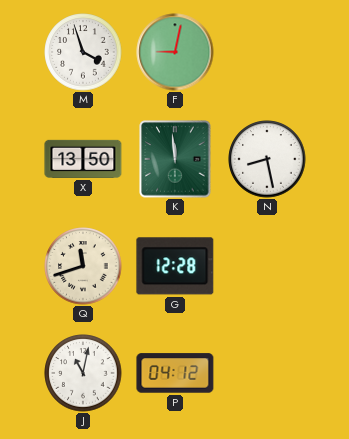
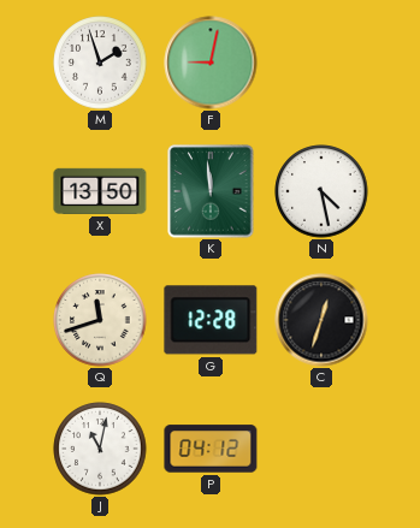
M: 3:57 -> 1:57 (100, 63)
N: 8:28 -> 4:28 (321, 191)
C: none -> 12:33 (321, 320)
